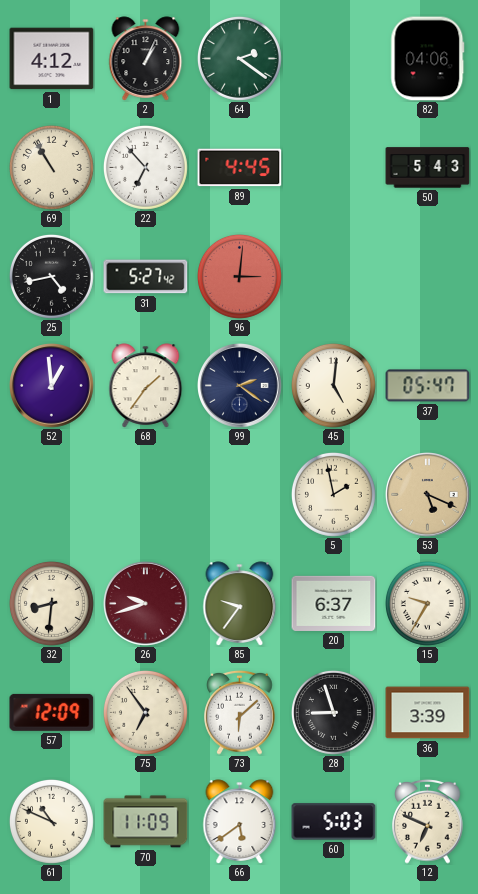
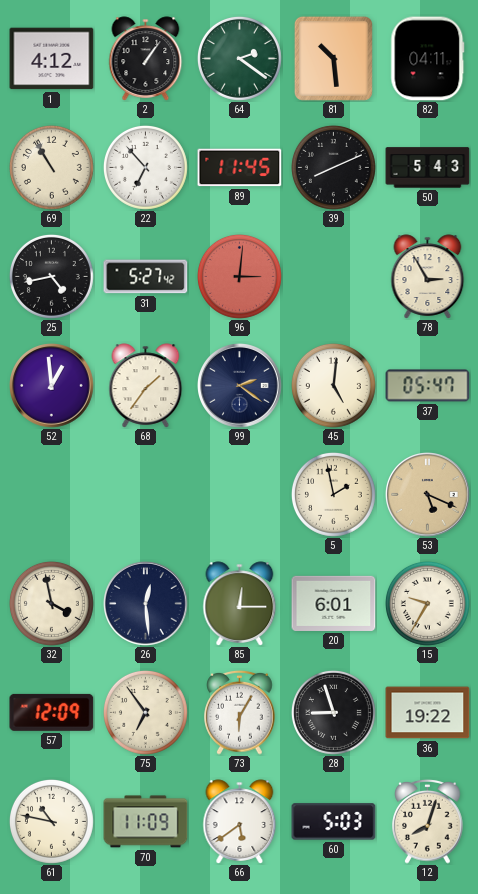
2: 1:04 -> 1:06 (146, 59)
81: none -> 10:29 (333, 58)
82: 04:06 -> 04:11 (428, 59)
89: 4:45 -> 11:45 (240, 168)
39: none -> 8:11 (333, 167)
78: none -> 2:55 (428, 277)
32: 8:31 -> 3:58 (51, 603)
26: 9:42 -> 12:29 (146, 604)
26 dial: burgundy -> navy (146, 604)
85: 9:36 -> 12:15 (240, 604)
20: 6:37 -> 6:01 (334, 603)
73: 6:08 -> 6:05 (240, 712)
36: 3:39 -> 19:22 (428, 713)
61: 10:49 -> 10:47 (51, 821)
12: 6:49 -> 8:03 (428, 821)
